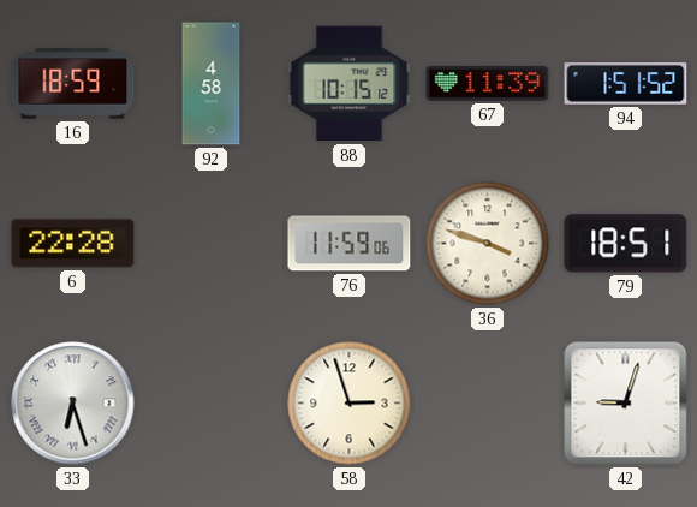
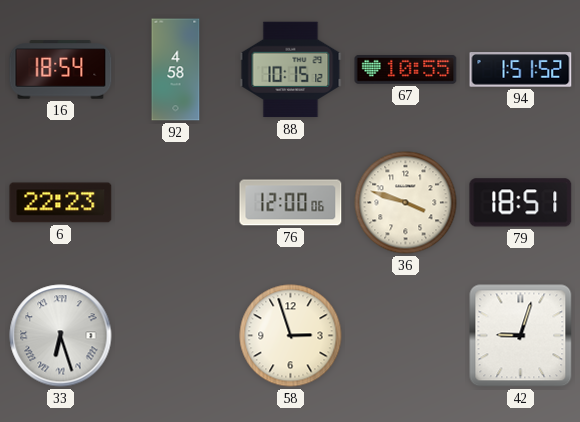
16: 18:59 -> 18:54 (61, 70)
67: 11:39 -> 10:55 (406, 69)
6: 22:28 -> 22:23 (61, 203)
76: 11:59 -> 12:00 (291, 203)
